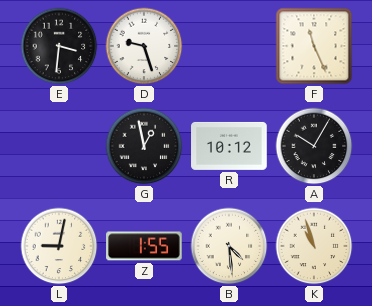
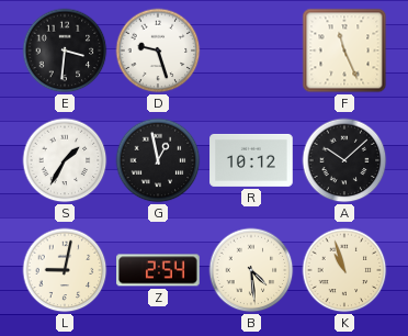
S: none -> 1:35 (65, 160)
A: 10:05 -> 10:08 (344, 160)
Z: 1:55 -> 2:54 (158, 270)
